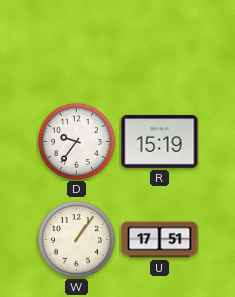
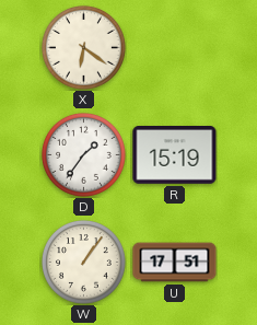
X: none -> 6:21 (84, 48)
D: 9:36 -> 1:36 (84, 155)
